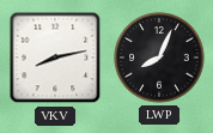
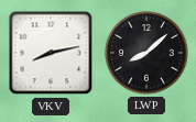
LWP: 8:04 -> 8:08 (146, 53)
